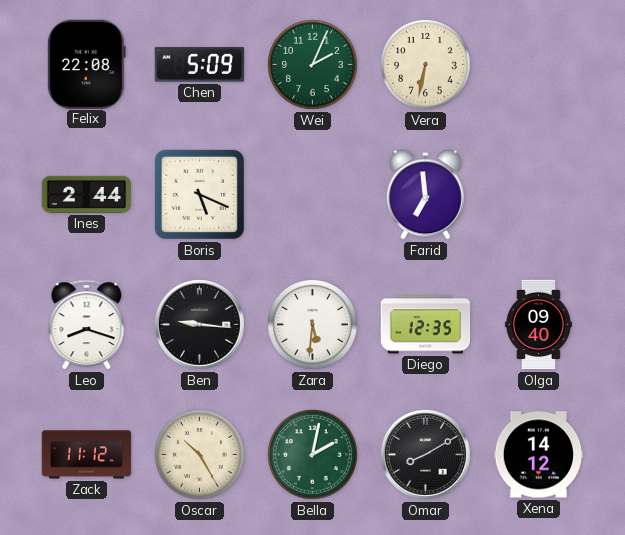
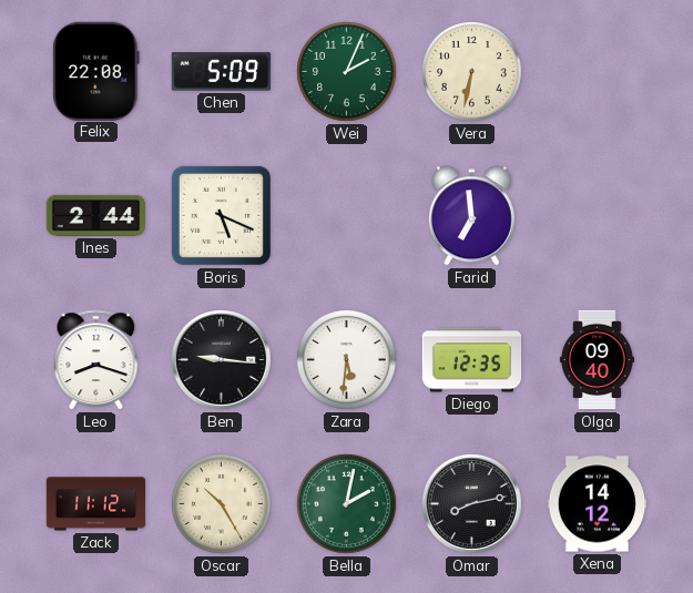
Omar: 8:10 -> 8:13 (472, 504)
